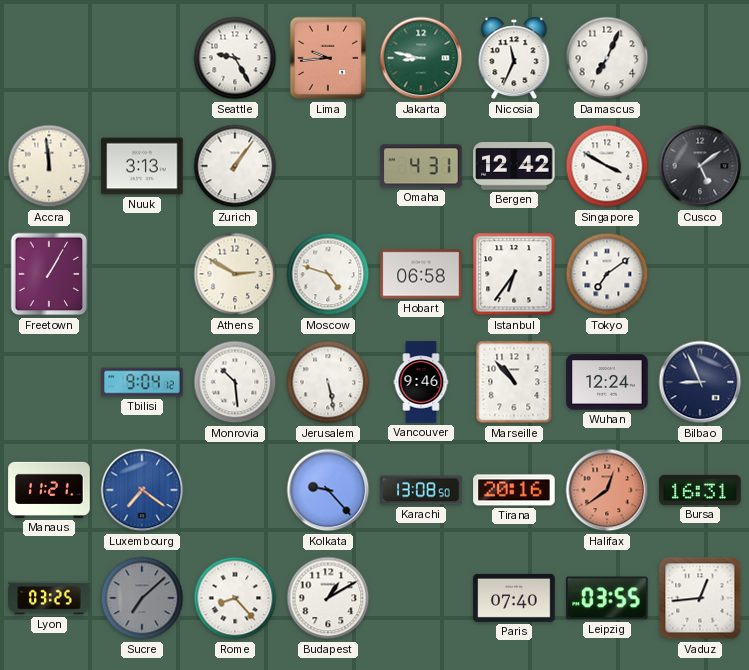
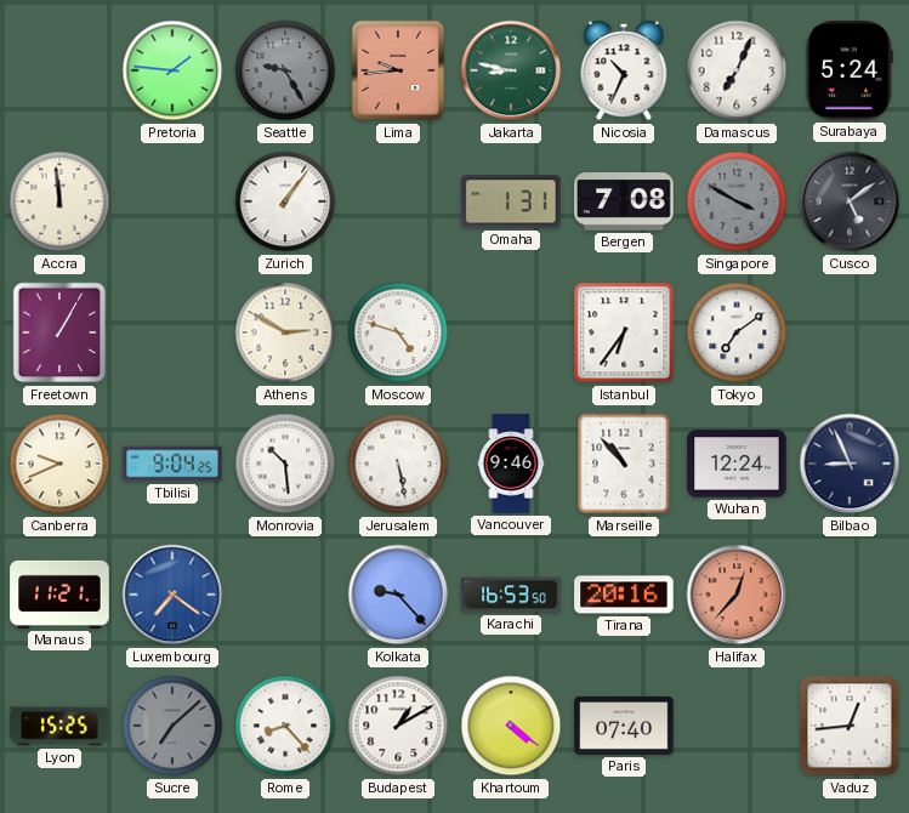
Pretoria: none -> 1:46 (172, 70)
Seattle dial: white -> grey (285, 70)
Nicosia: 11:34 -> 10:34 (624, 70)
Surabaya: none -> 5:24 (851, 70)
Nuuk: 3:13 -> none (142, 166)
Omaha: 4:31 -> 1:31 (511, 201)
Bergen: 12:42 -> 7:08 (624, 203)
Singapore dial: white -> grey (737, 201)
Hobart: 06:58 -> none (421, 274)
Canberra: none -> 9:41 (59, 464)
Tbilisi: 9:04:12 -> 9:04:25 (172, 464)
Karachi: 13:08 -> 16:53 (511, 595)
Halifax: 12:39 -> 12:37 (737, 595)
Bursa: 16:31 -> none (700, 490)
Lyon: 03:25 -> 15:25 (59, 726)
Khartoum: none -> 4:21 (511, 726)
Leipzig: 03:55 -> none (607, 598)
